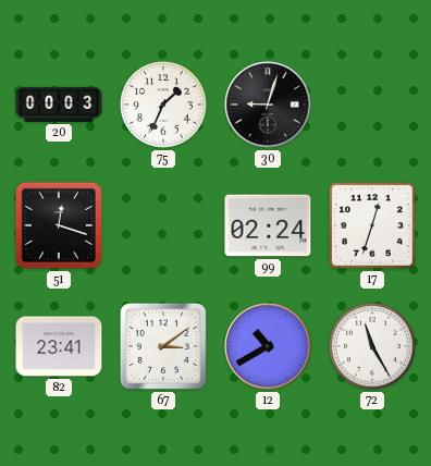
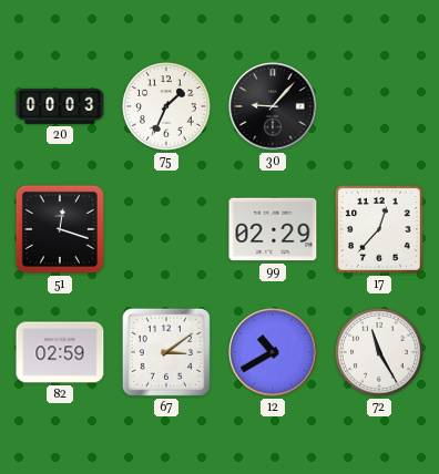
30: 9:03 -> 9:07 (273, 106)
99: 02:24 -> 02:29 (273, 229)
17: 12:33 -> 12:37 (380, 230)
82: 23:41 -> 02:59 (60, 352)
